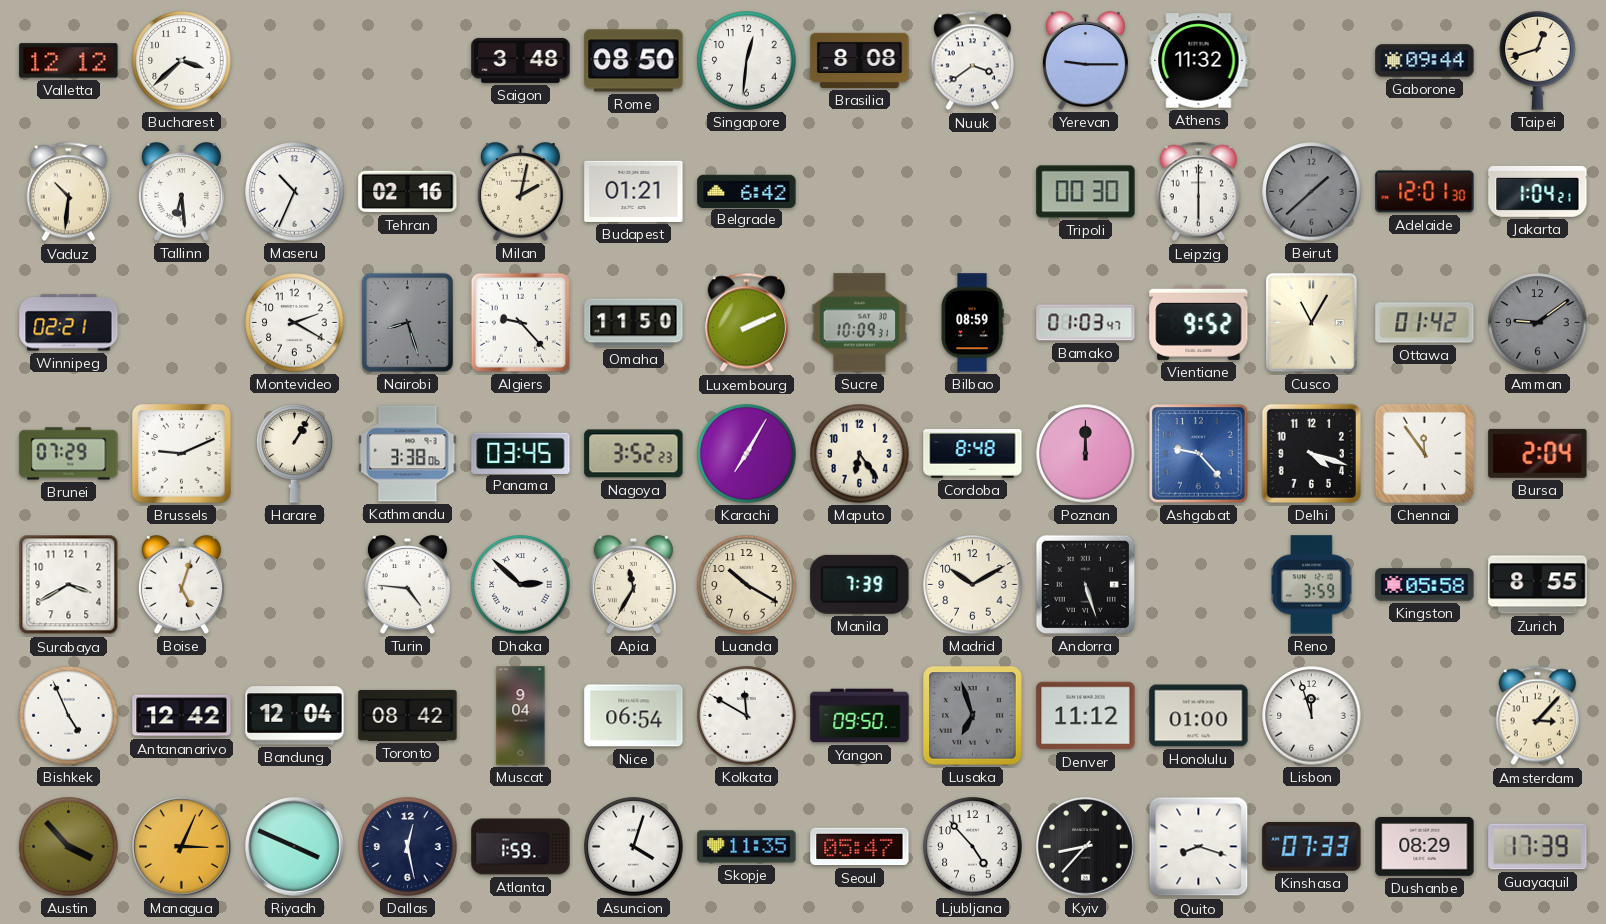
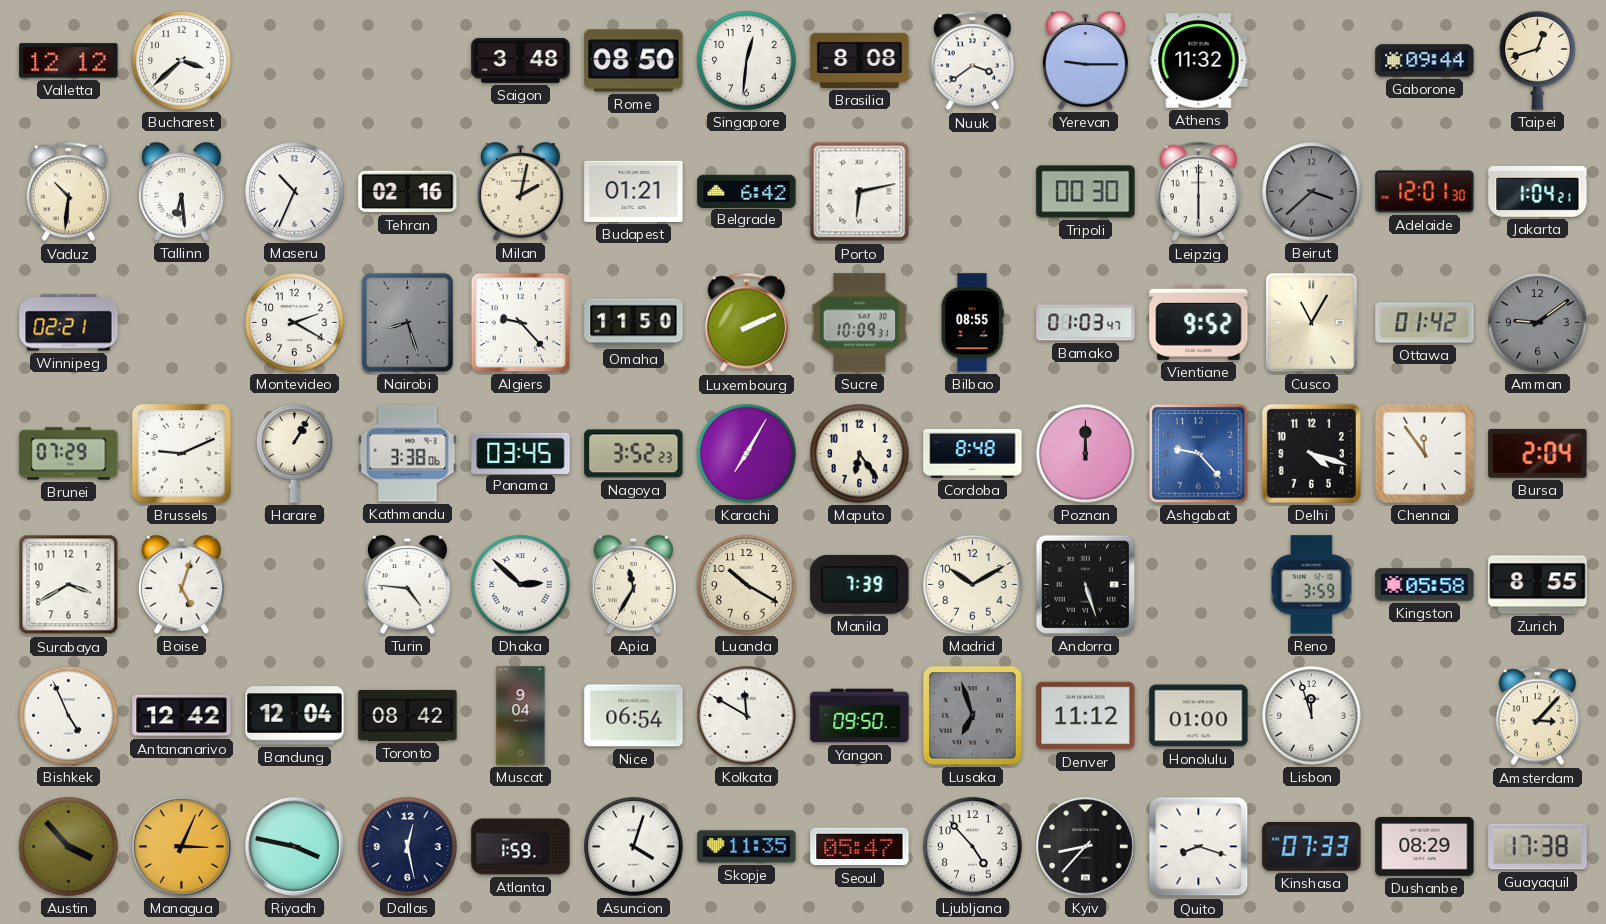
Porto: none -> 6:13 (860, 192)
Beirut: 1:38 -> 3:38 (1312, 192)
Bilbao: 08:59 -> 08:55 (972, 323)
Riyadh: 3:49 -> 3:47 (295, 847)
Guayaquil: 17:39 -> 17:38 (1538, 847)
